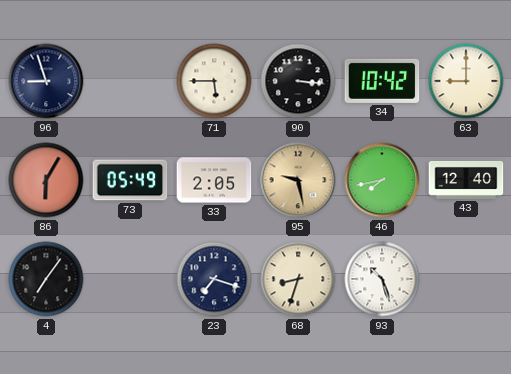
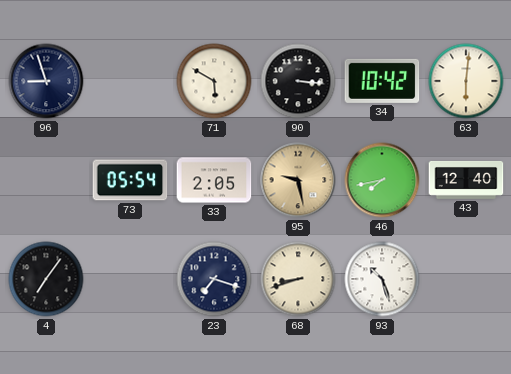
71: 5:45 -> 5:50 (214, 81)
63: 9:00 -> 6:01 (466, 81)
86: 6:05 -> none (46, 180)
73: 05:49 -> 05:54 (130, 180)
68: 8:33 -> 8:42 (298, 279)
